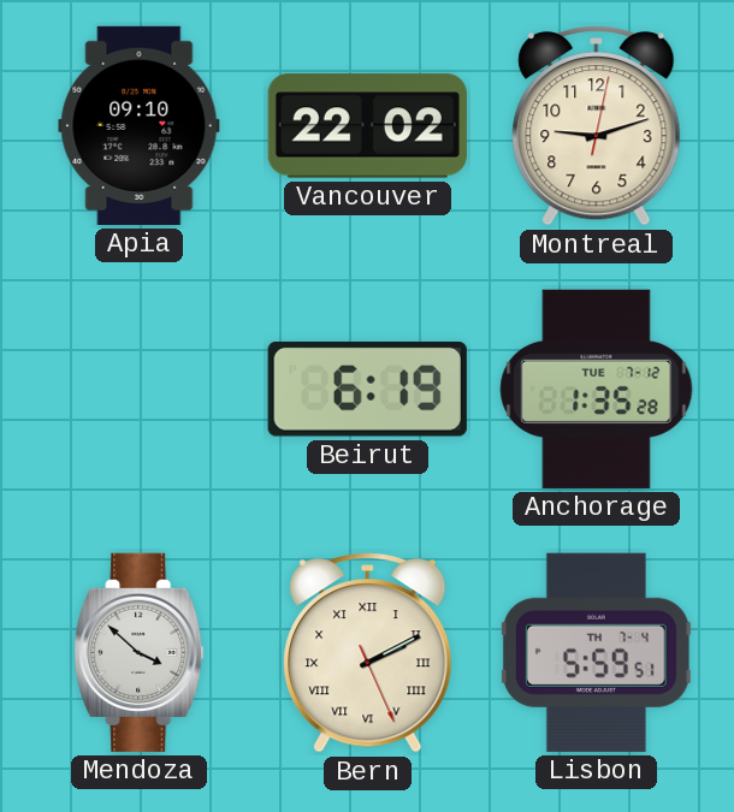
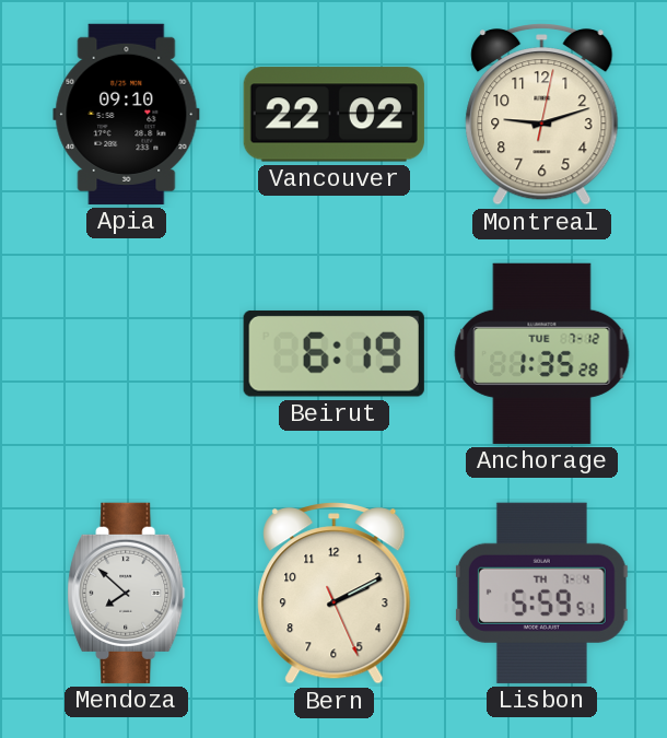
Mendoza: 3:52 -> 7:52 (127, 593)
Bern numerals: Roman -> Arabic (335, 594)
